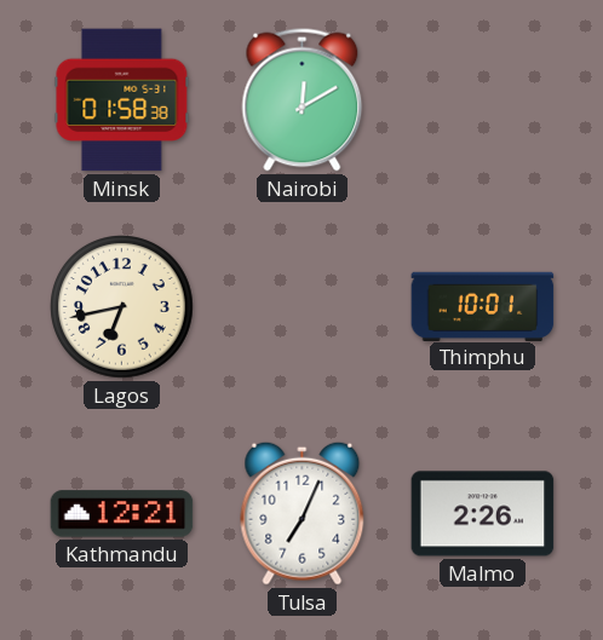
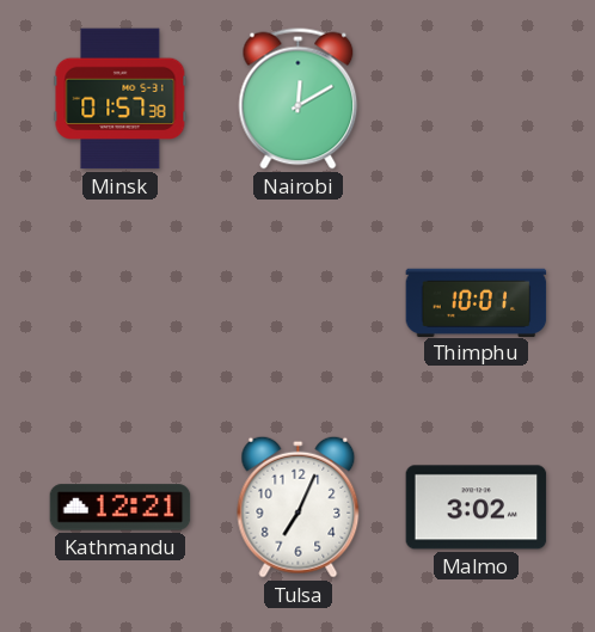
Minsk: 01:58 -> 01:57 (121, 99)
Lagos: 6:43 -> none (122, 307)
Malmo: 2:26 -> 3:02 (477, 508)
